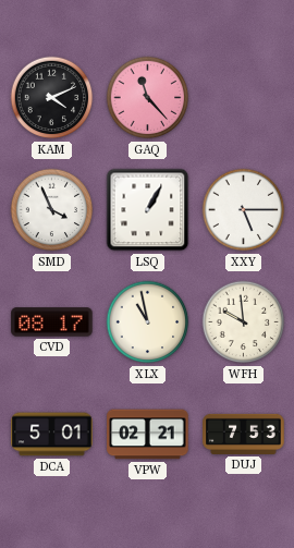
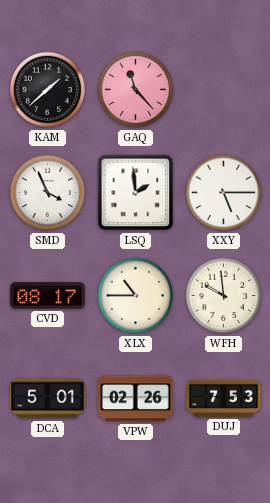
KAM: 4:11 -> 1:38 (48, 90)
LSQ: 1:05 -> 1:59 (136, 193)
XLX: 10:58 -> 10:45 (136, 296)
VPW: 02:21 -> 02:26 (136, 399)
